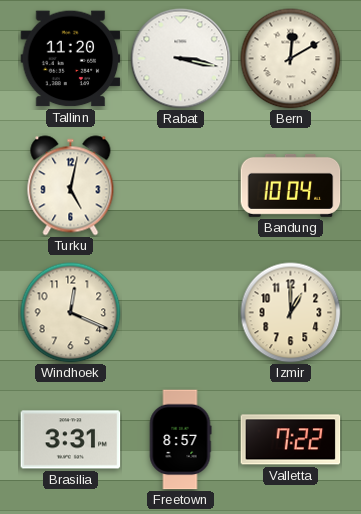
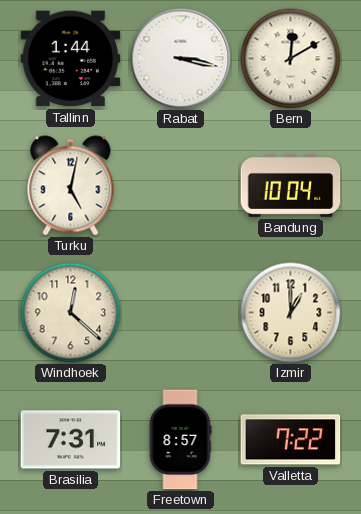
Tallinn: 11:20 -> 1:44 (71, 59)
Windhoek: 12:19 -> 12:22 (71, 313)
Brasilia: 3:31 -> 7:31 (71, 440)
